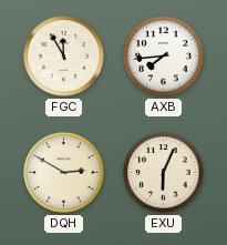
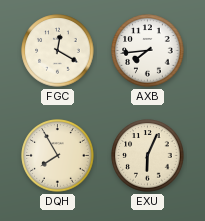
FGC: 11:55 -> 12:20 (58, 51)
DQH: 2:50 -> 7:55 (58, 156)
